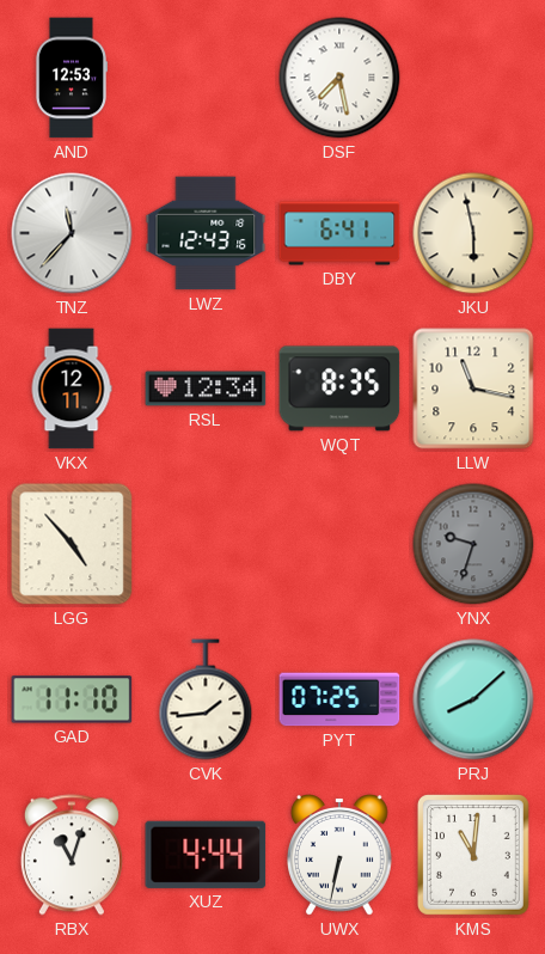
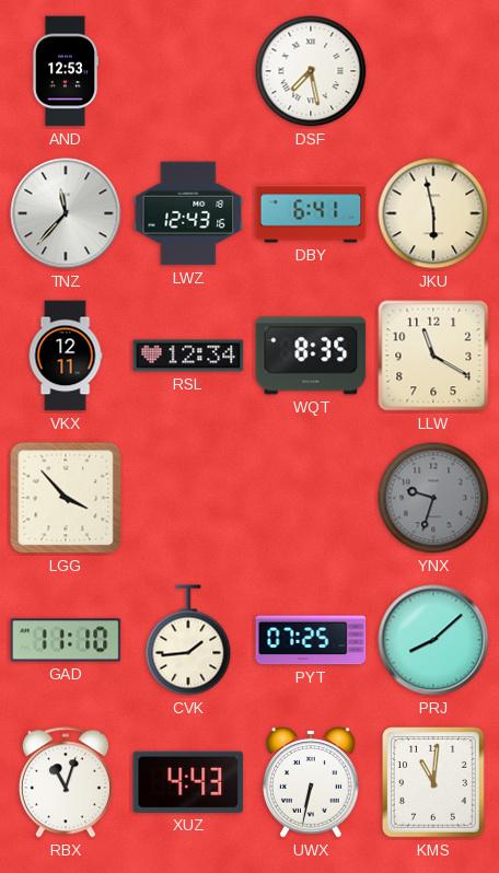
LLW: 11:17 -> 11:20 (433, 356)
LGG: 4:53 -> 3:53 (66, 498)
XUZ: 4:44 -> 4:43 (188, 782)
